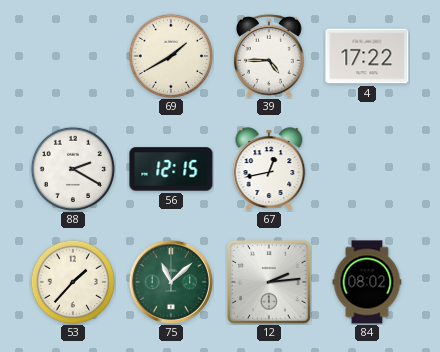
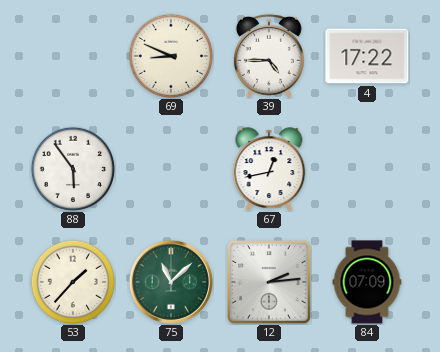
69: 1:40 -> 8:49 (170, 55)
88: 2:20 -> 5:54 (72, 168)
56: 12:15 -> none (171, 169)
84: 08:02 -> 07:09 (367, 282)
